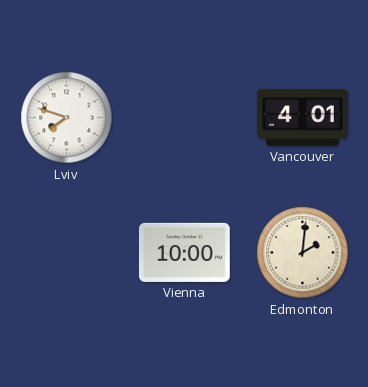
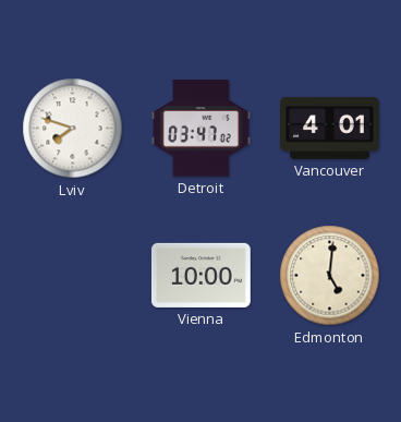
Detroit: none -> 03:47 (202, 129)
Edmonton: 2:01 -> 5:01 (330, 276)
